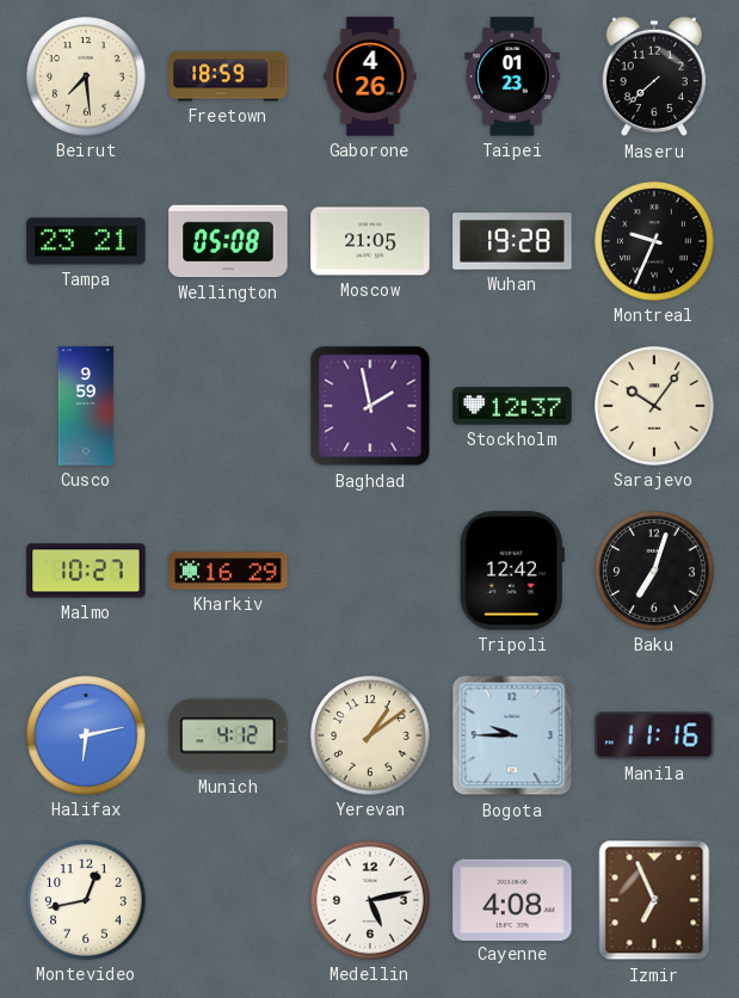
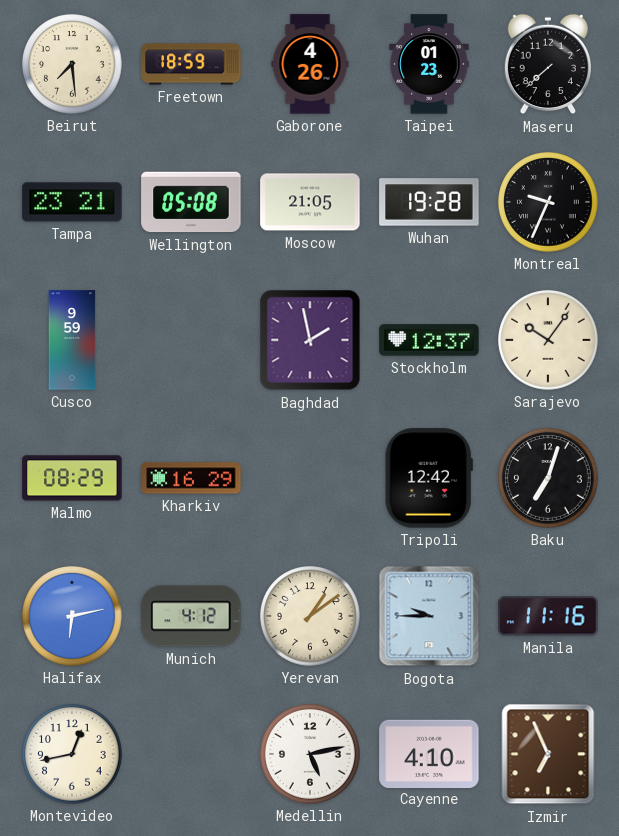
Malmo: 10:27 -> 08:29 (72, 478)
Cayenne: 4:08 -> 4:10 (429, 753)
